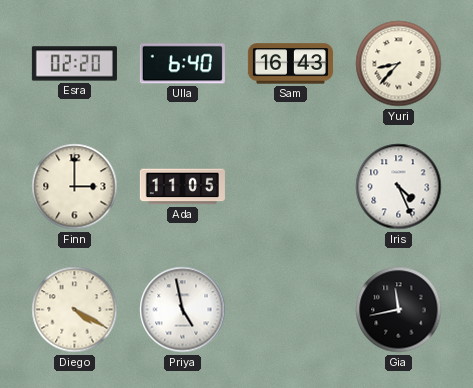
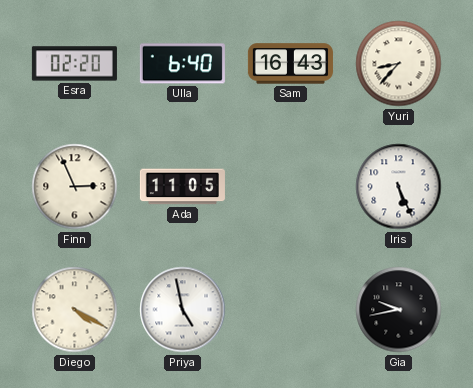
Finn: 3:00 -> 2:56 (75, 187)
Iris: 4:26 -> 5:26 (399, 187)
Gia: 11:43 -> 9:43 (399, 310)
